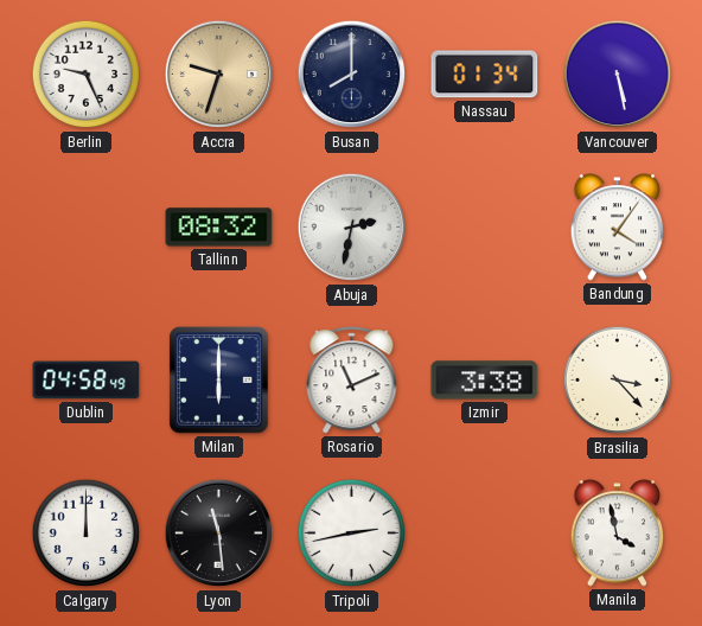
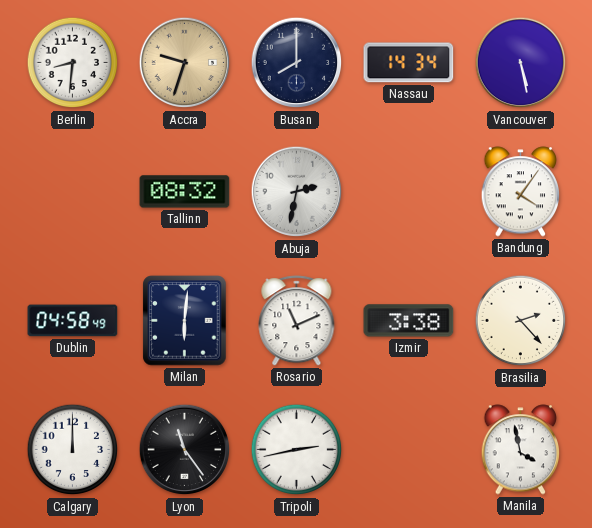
Berlin: 9:26 -> 8:31 (73, 63)
Nassau: 01:34 -> 14:34 (409, 63)
Milan: 6:00 -> 6:01 (185, 321)
Brasilia: 3:23 -> 2:23 (521, 321)
Lyon: 11:29 -> 11:24 (185, 450)
